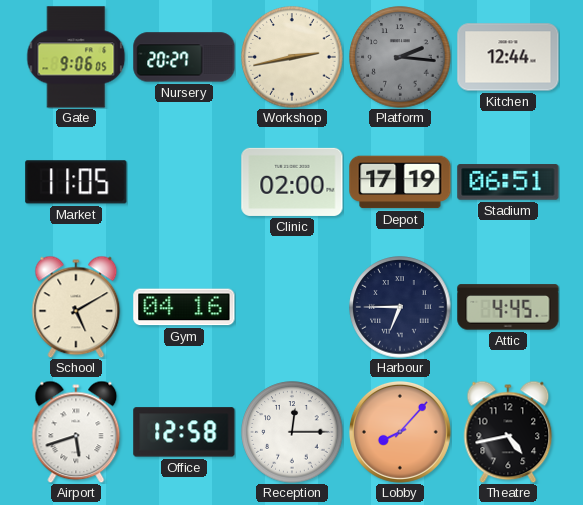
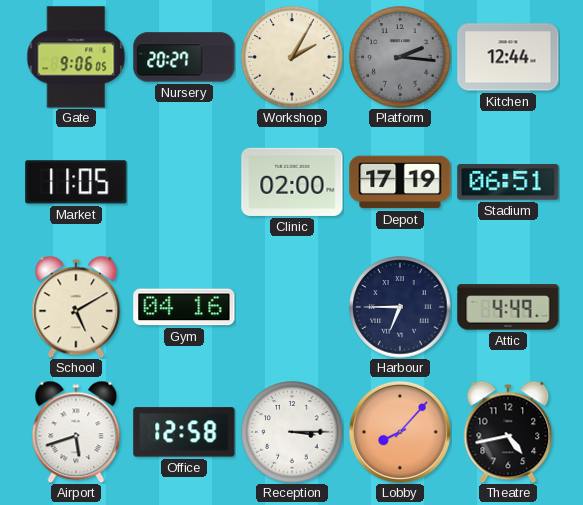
Workshop: 2:43 -> 2:05 (292, 57)
Attic: 4:45 -> 4:49 (508, 307)
Reception: 12:15 -> 3:15 (292, 432)
